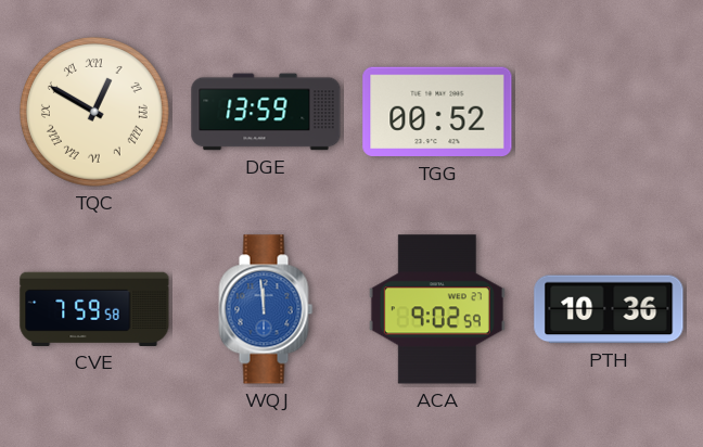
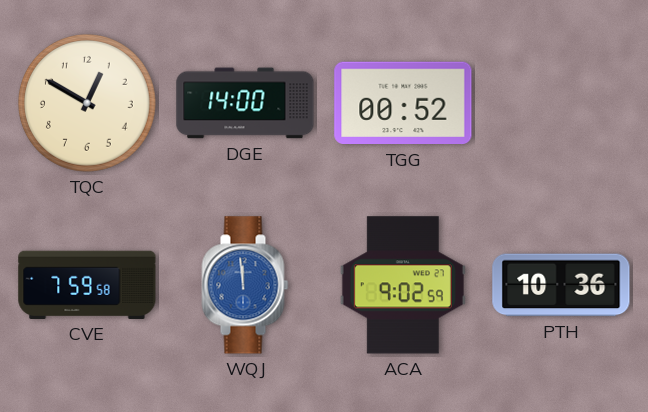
TQC numerals: Roman -> Arabic (87, 103)
DGE: 13:59 -> 14:00 (245, 103)
